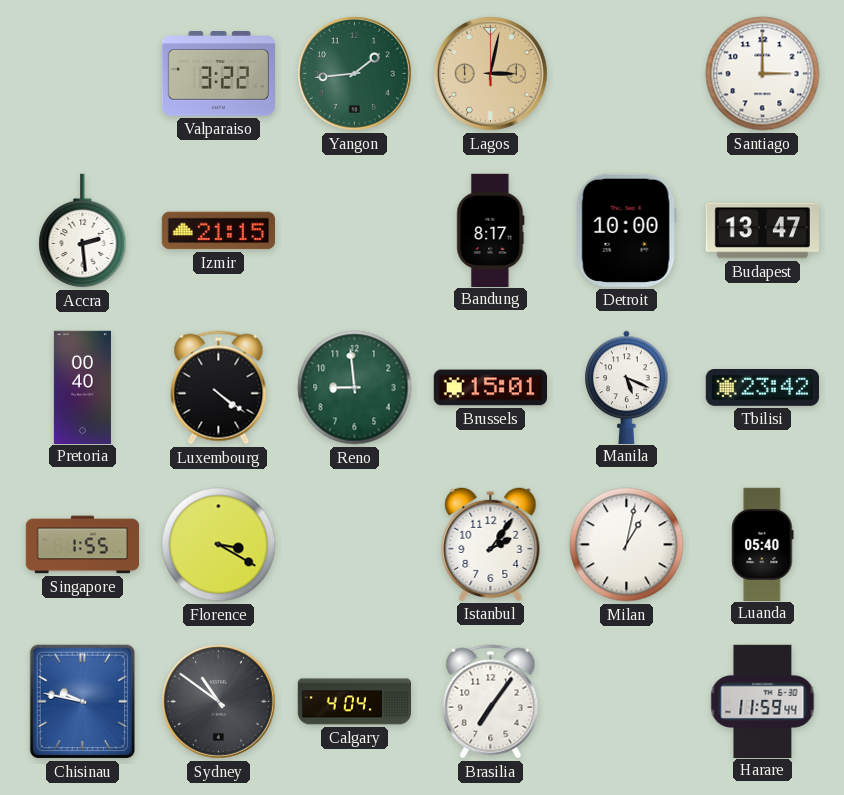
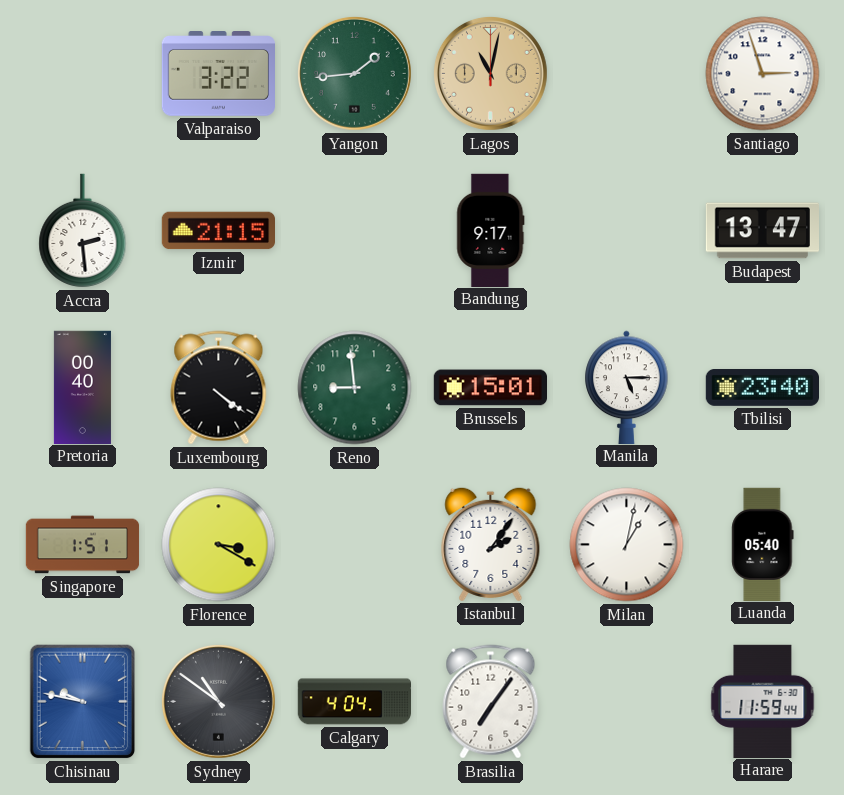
Lagos: 3:02 -> 11:02 (490, 73)
Santiago: 3:00 -> 2:57 (763, 74)
Bandung: 8:17 -> 9:17 (491, 230)
Detroit: 10:00 -> none (626, 230)
Manila: 5:19 -> 5:15 (627, 387)
Tbilisi: 23:42 -> 23:40 (762, 388)
Singapore: 1:55 -> 1:51 (83, 545)
